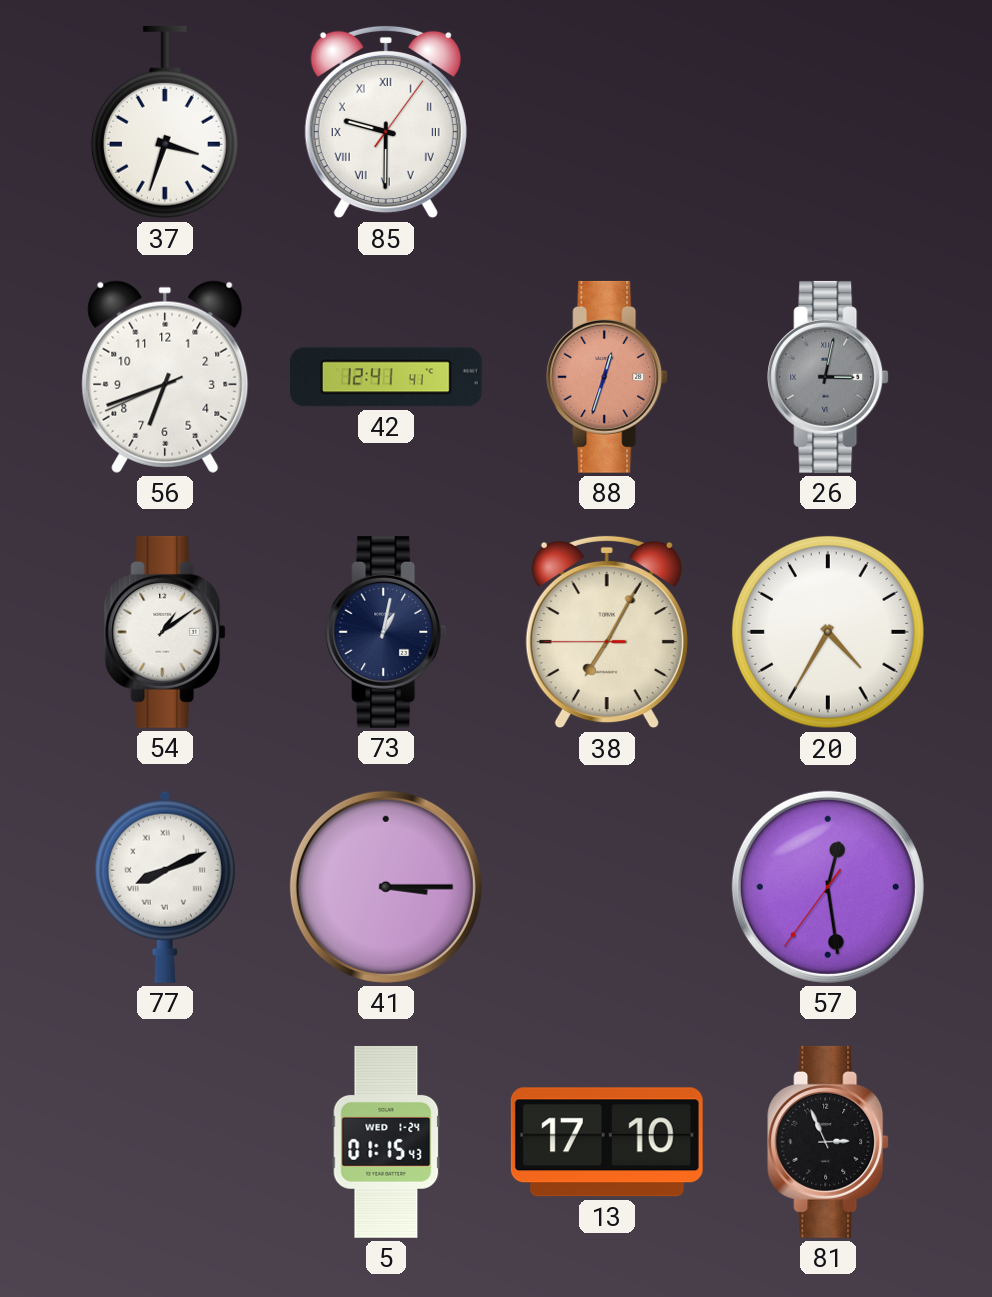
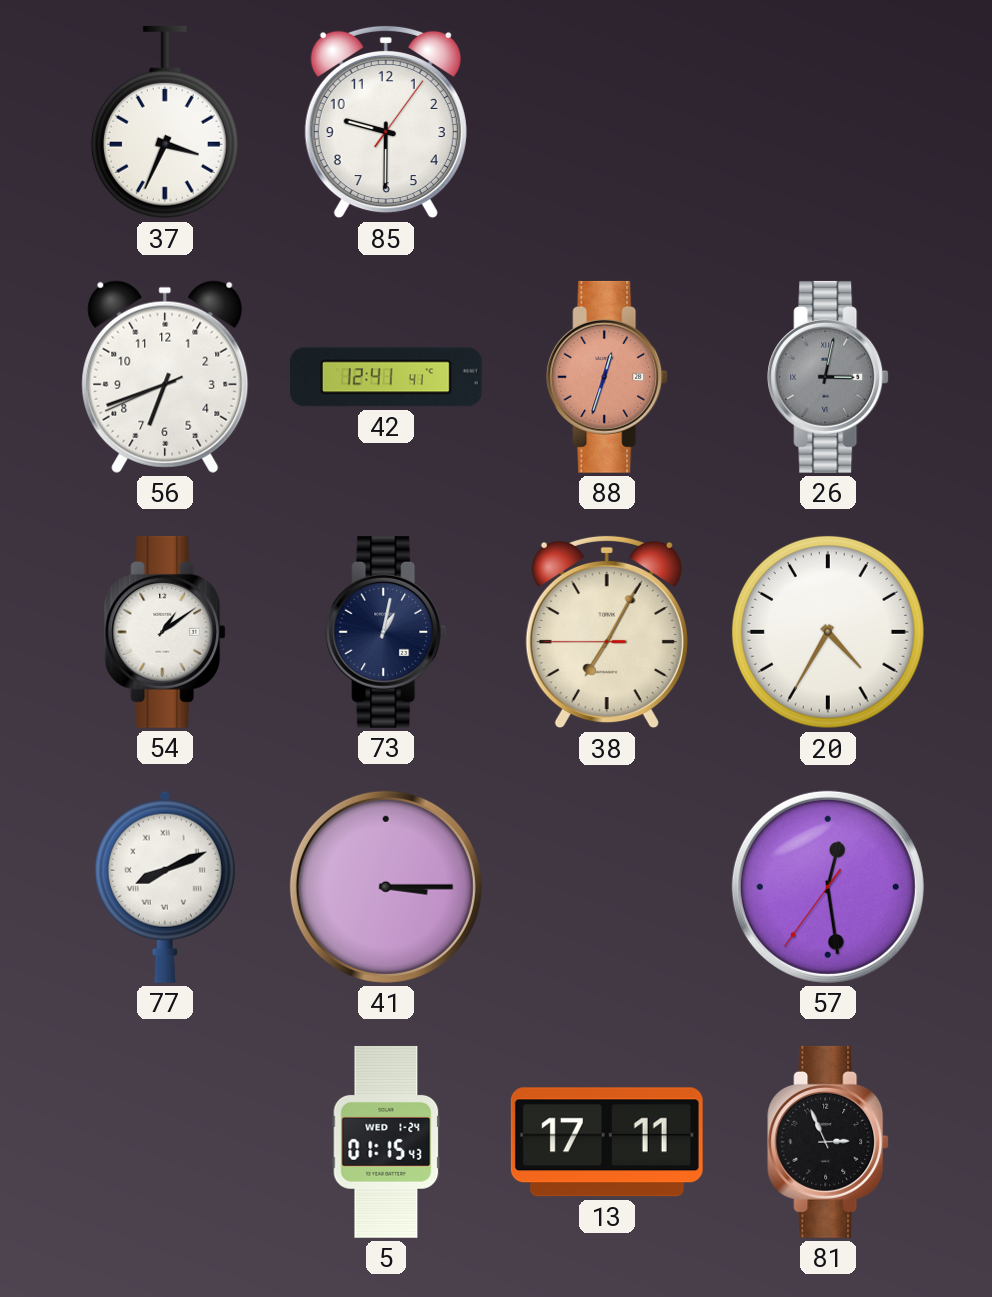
37: 3:33 -> 3:34 (165, 122)
85 numerals: Roman -> Arabic (386, 122)
13: 17:10 -> 17:11 (607, 1142)
